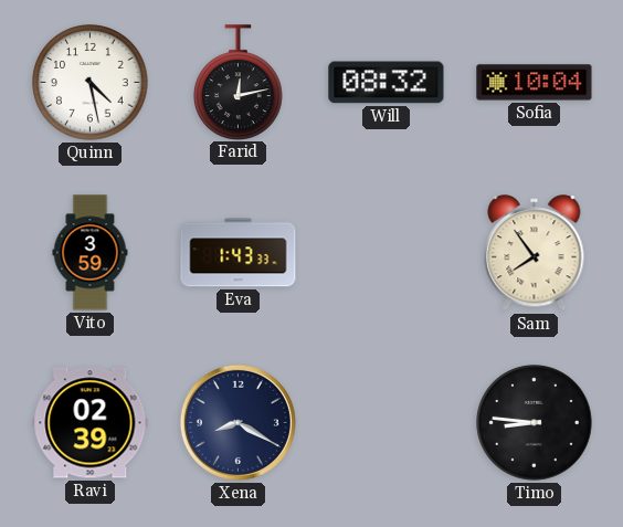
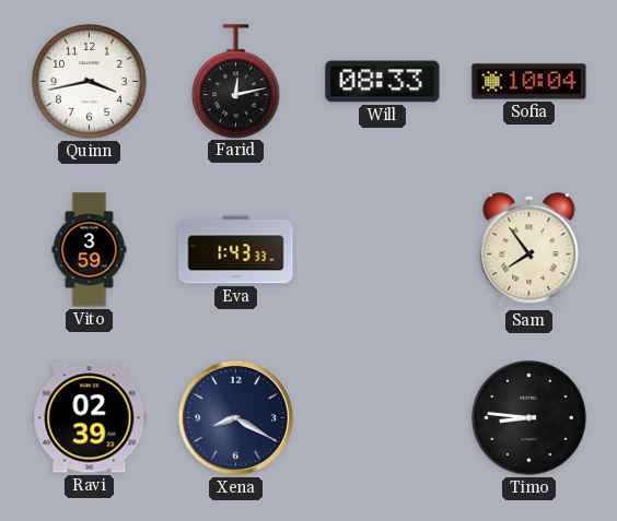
Quinn: 4:28 -> 3:43 (90, 82)
Will: 08:32 -> 08:33 (383, 82)
